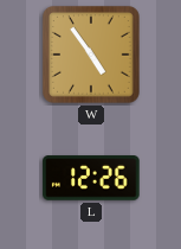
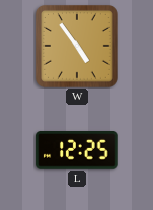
L: 12:26 -> 12:25 (77, 151)
